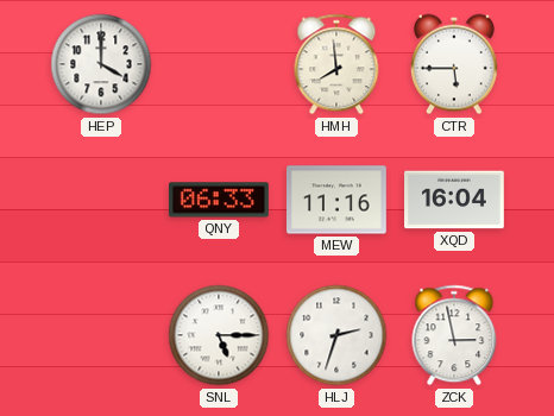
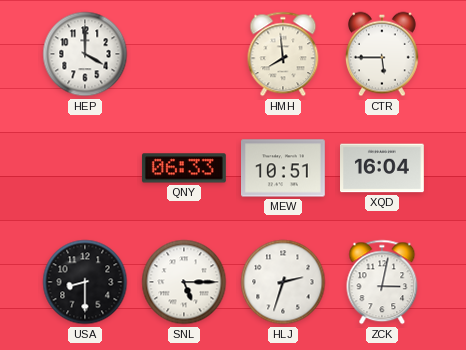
MEW: 11:16 -> 10:51 (284, 168)
USA: none -> 8:30 (85, 282)
ZCK: 2:58 -> 3:02 (382, 282)
